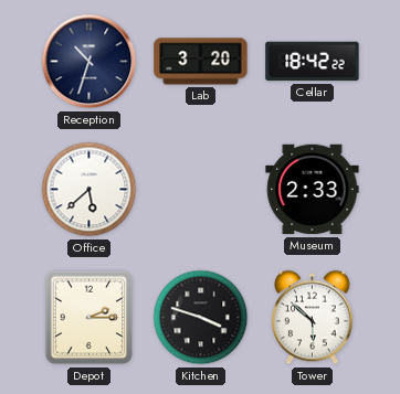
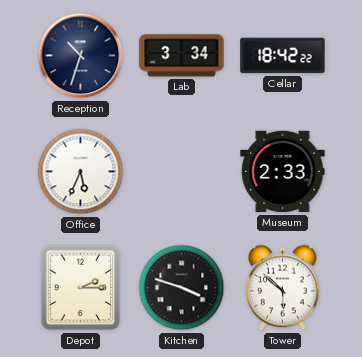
Lab: 3:20 -> 3:34 (182, 56)
Office: 5:38 -> 5:34 (81, 172)
